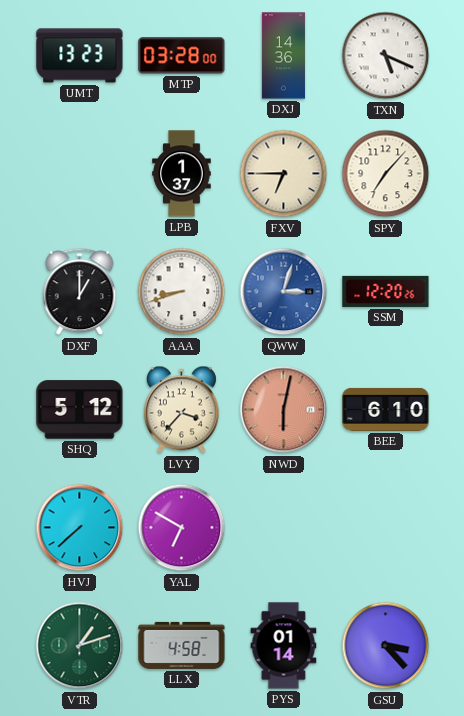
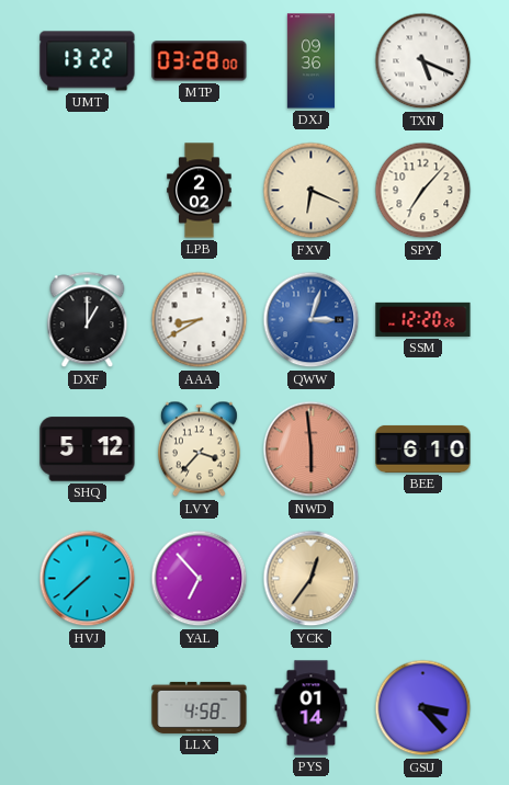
UMT: 13:23 -> 13:22 (88, 61)
DXJ: 14:36 -> 09:36 (310, 61)
LPB: 1:37 -> 2:02 (200, 191)
FXV: 6:45 -> 6:19 (312, 191)
AAA: 8:42 -> 8:40 (200, 320)
NWD: 6:02 -> 5:59 (312, 450)
YAL: 6:50 -> 6:53 (200, 579)
YCK: none -> 12:36 (312, 579)
VTR: 1:12 -> none (80, 646)
